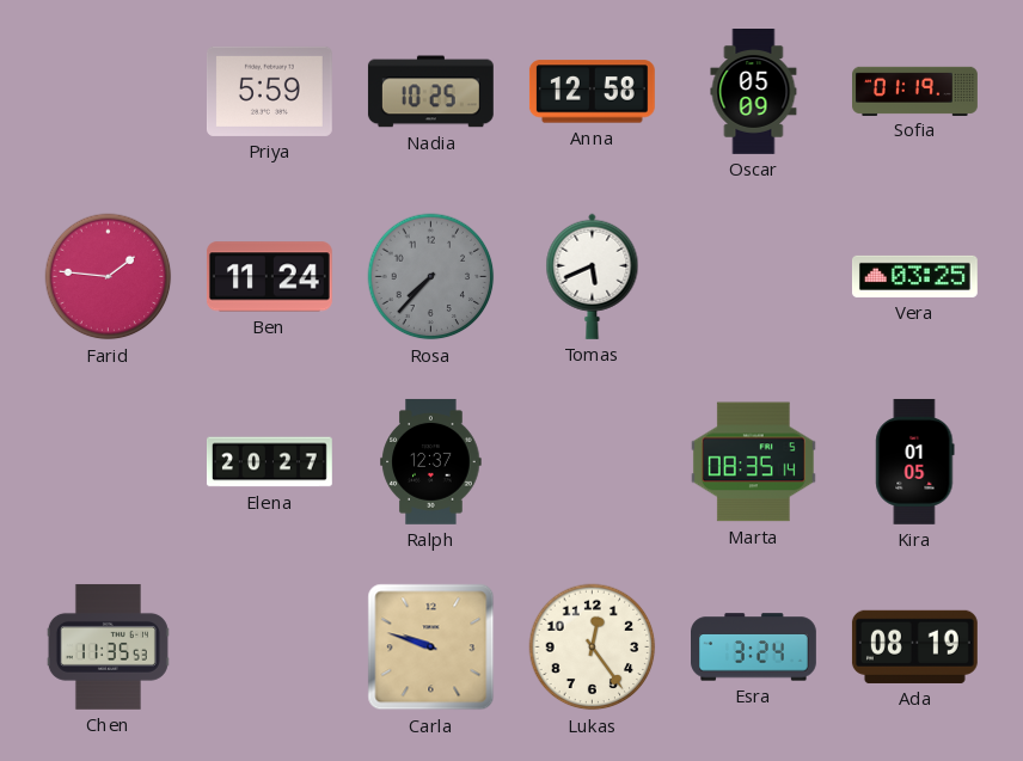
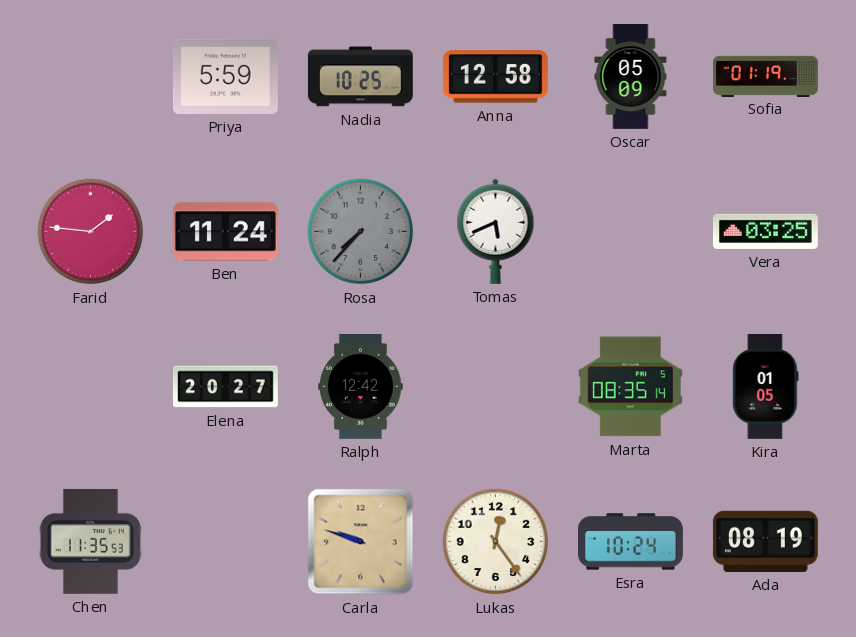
Ralph: 12:37 -> 12:42 (361, 386)
Esra: 3:24 -> 10:24 (631, 542)
